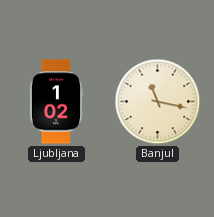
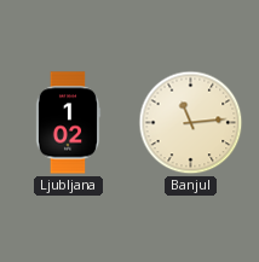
Banjul: 11:17 -> 11:14 (191, 123)
